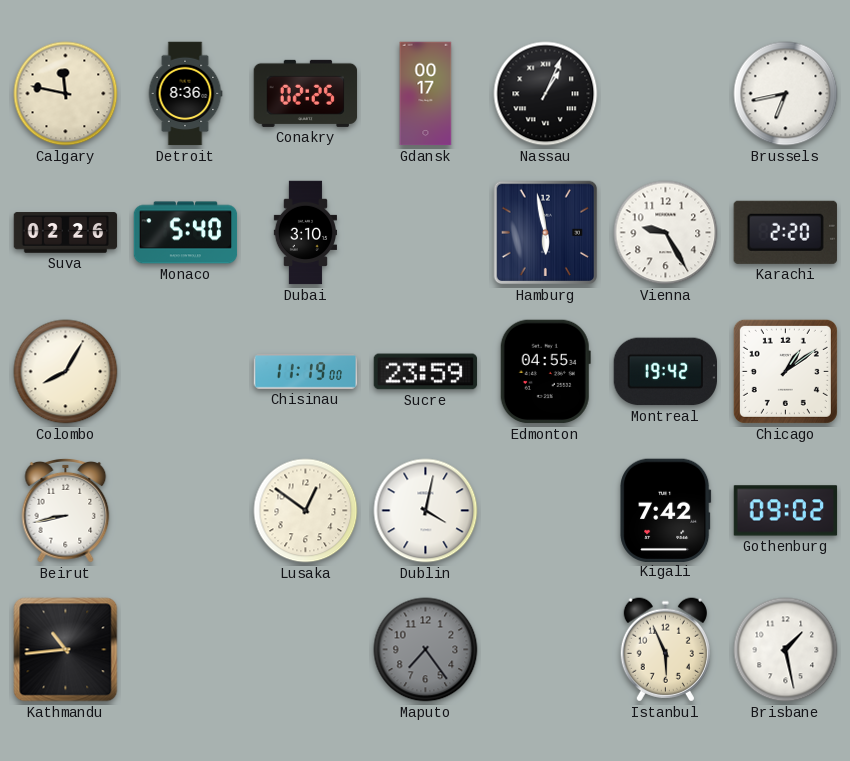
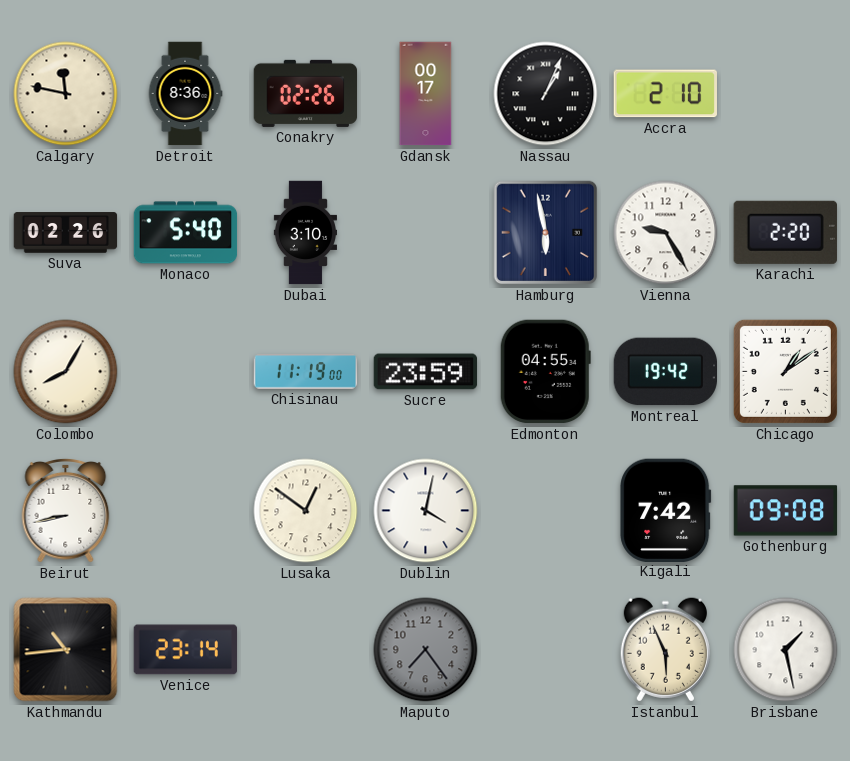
Conakry: 02:25 -> 02:26 (306, 93)
Accra: none -> 2:10 (665, 94)
Brussels: 6:43 -> none (786, 94)
Gothenburg: 09:02 -> 09:08 (786, 511)
Venice: none -> 23:14 (186, 650)
